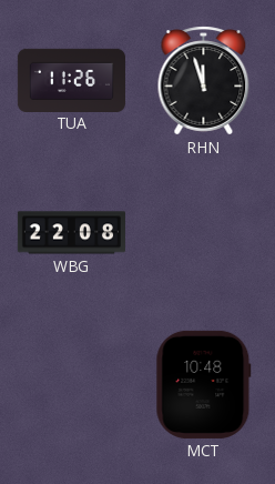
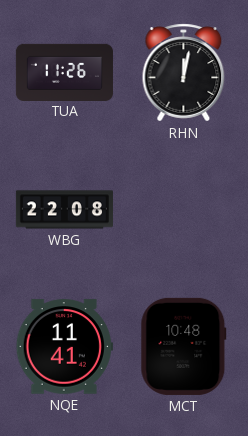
RHN: 11:57 -> 12:02 (184, 73)
NQE: none -> 11:41 (64, 347)
